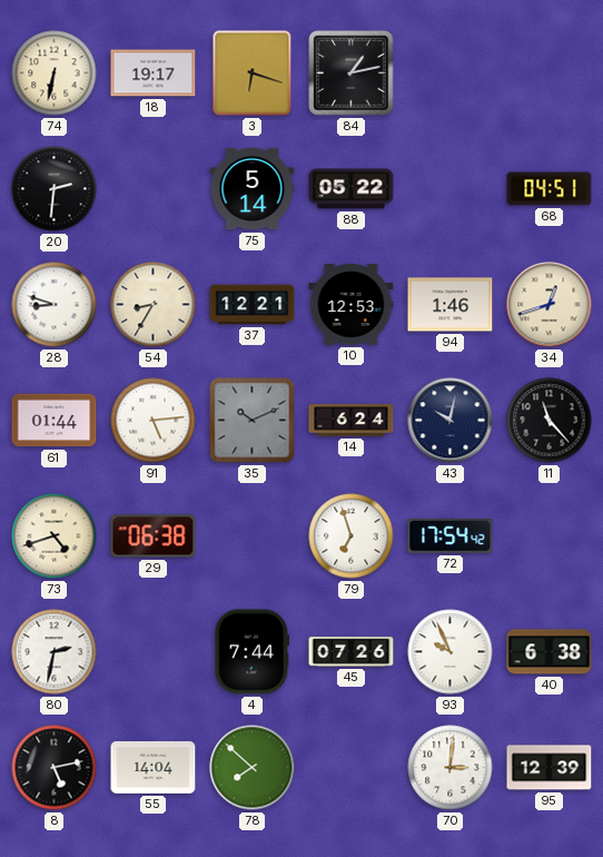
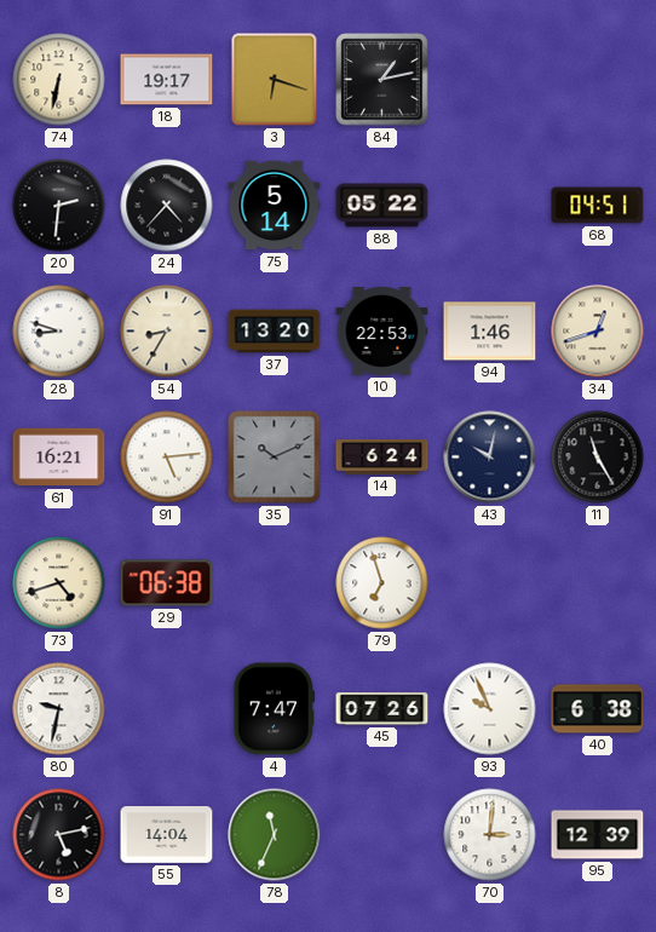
24: none -> 4:37 (167, 206)
37: 12:21 -> 13:20 (275, 332)
10: 12:53 -> 22:53 (382, 332)
61: 01:44 -> 16:21 (59, 458)
11: 11:23 -> 11:25 (598, 458)
72: 17:54 -> none (451, 536)
80: 2:32 -> 9:32 (59, 709)
4: 7:44 -> 7:47 (275, 709)
78: 7:52 -> 11:34 (275, 835)
